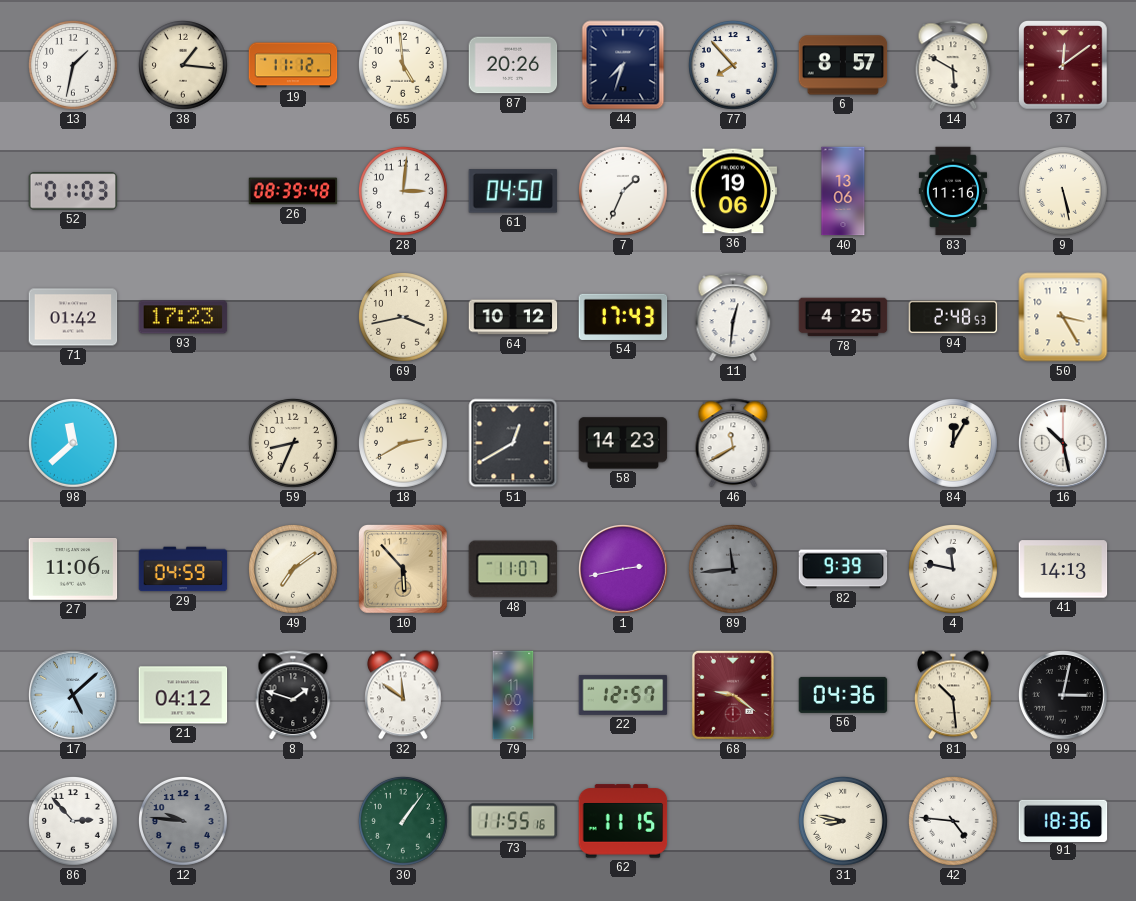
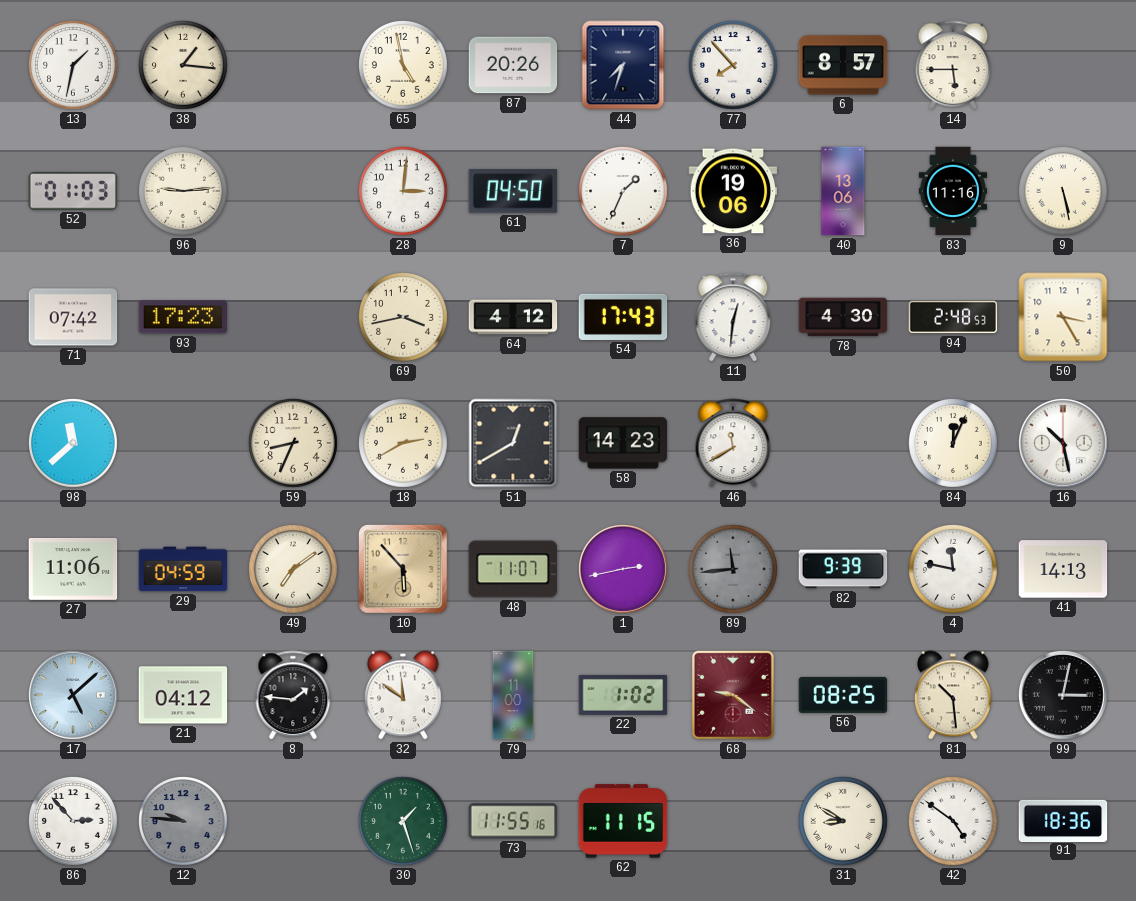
19: 11:12 -> none (293, 65)
65: 4:59 -> 4:58 (404, 66)
14: 5:50 -> 5:45 (953, 65)
37: 12:09 -> none (1064, 66)
96: none -> 9:14 (184, 192)
26: 08:39 -> none (293, 191)
71: 01:42 -> 07:42 (73, 317)
64: 10:12 -> 4:12 (513, 317)
78: 4:25 -> 4:30 (843, 317)
84: 12:05 -> 12:04 (954, 444)
8: 1:48 -> 1:46 (293, 695)
22: 12:57 -> 1:02 (623, 695)
56: 04:36 -> 08:25 (843, 695)
30: 1:06 -> 1:27 (404, 822)
31: 8:47 -> 8:50 (844, 822)
42: 4:46 -> 4:51 (954, 822)
